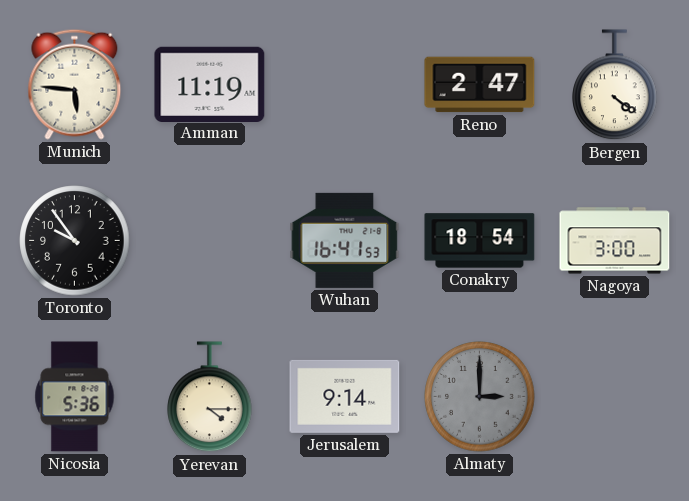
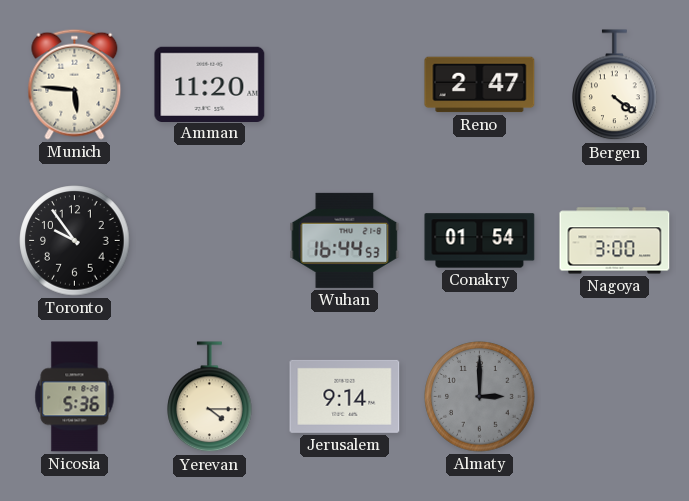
Amman: 11:19 -> 11:20 (210, 84)
Wuhan: 16:41 -> 16:44 (345, 240)
Conakry: 18:54 -> 01:54 (480, 241)
